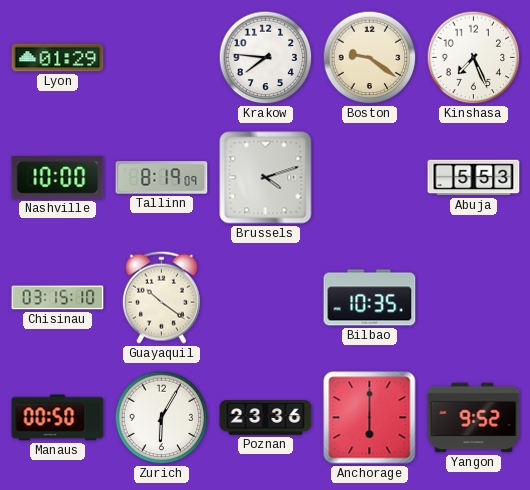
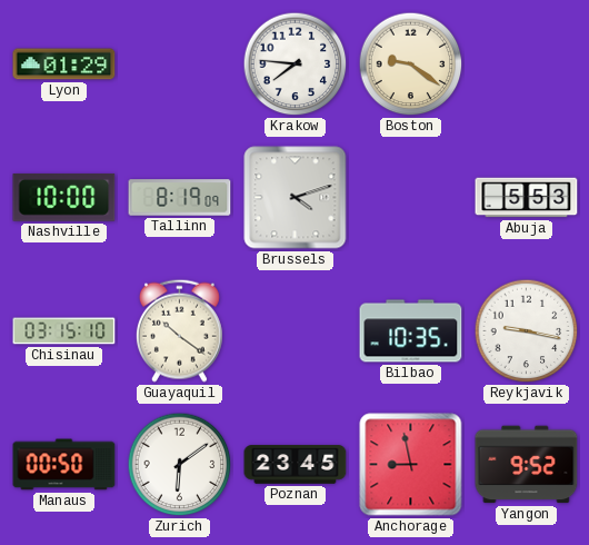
Kinshasa: 7:26 -> none (474, 58)
Reykjavik: none -> 9:17 (527, 331)
Zurich: 6:05 -> 6:09 (180, 465)
Poznan: 23:36 -> 23:45 (296, 465)
Anchorage: 6:00 -> 8:58 (411, 465)
